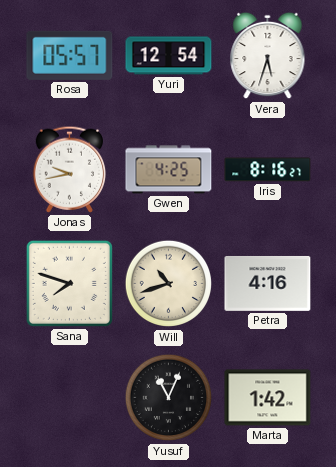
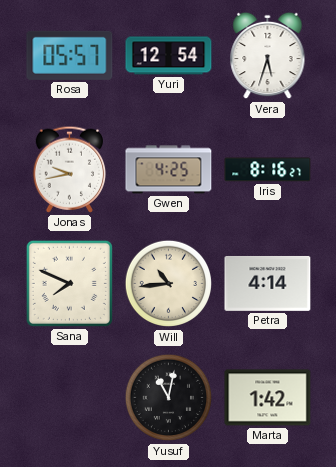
Sana: 7:48 -> 7:49 (69, 283)
Will: 10:42 -> 10:44 (169, 284)
Petra: 4:16 -> 4:14 (268, 283)
Yusuf: 11:04 -> 11:02 (169, 398)
